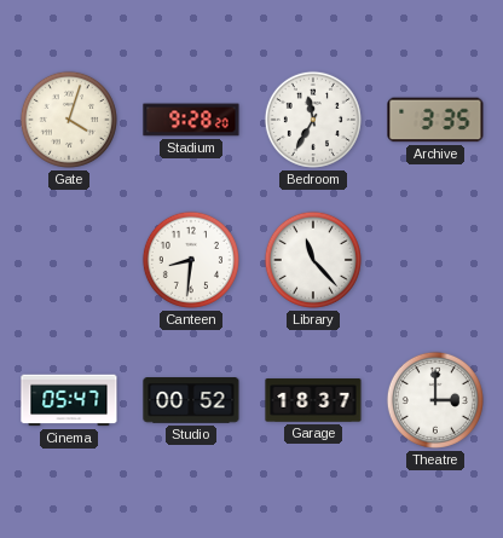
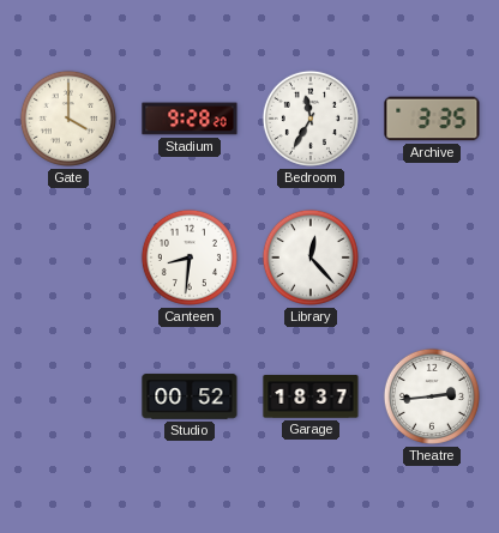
Gate: 4:03 -> 4:00 (68, 119)
Library: 11:23 -> 12:23 (311, 258)
Cinema: 05:47 -> none (69, 400)
Theatre: 3:00 -> 2:44 (432, 396)
